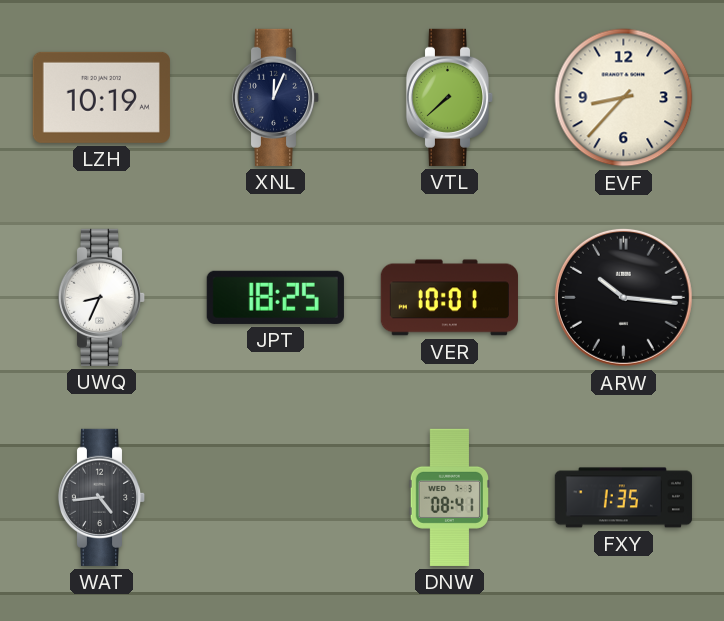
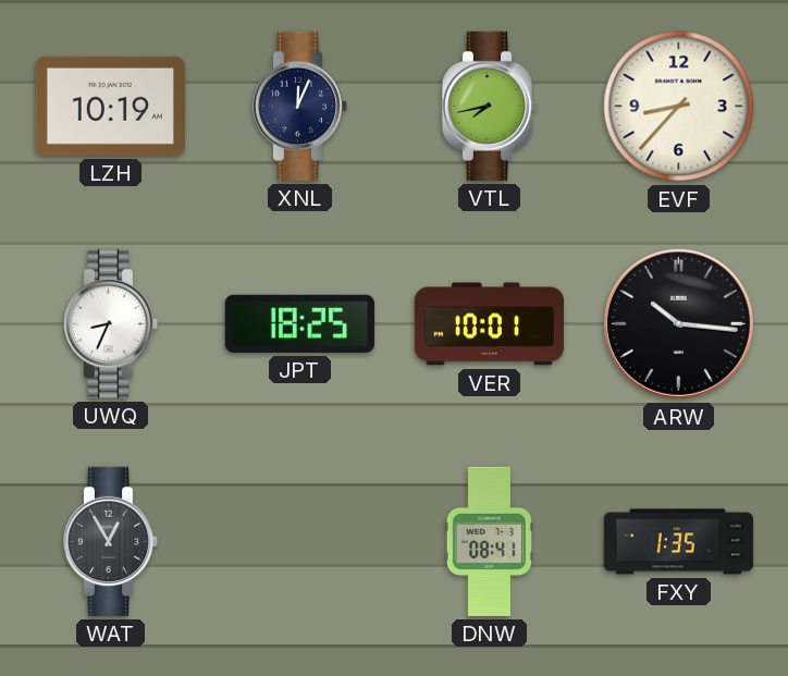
VTL: 7:38 -> 7:43 (490, 106)
WAT: 4:44 -> 12:55 (111, 541)
